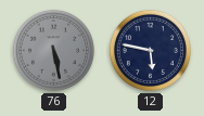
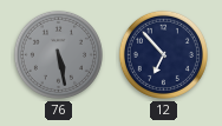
12: 5:47 -> 6:53 (163, 54)
